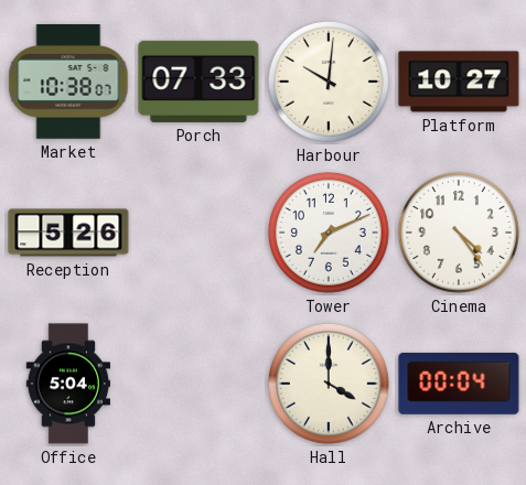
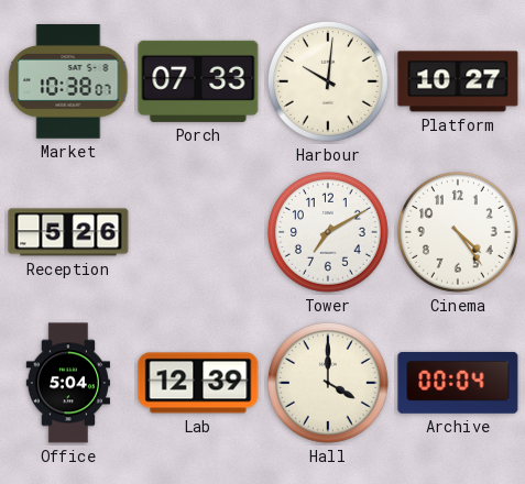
Tower: 7:11 -> 7:10 (328, 232)
Lab: none -> 12:39 (198, 383)
